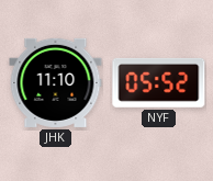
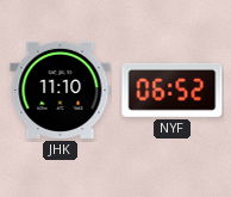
NYF: 05:52 -> 06:52 (173, 90)
